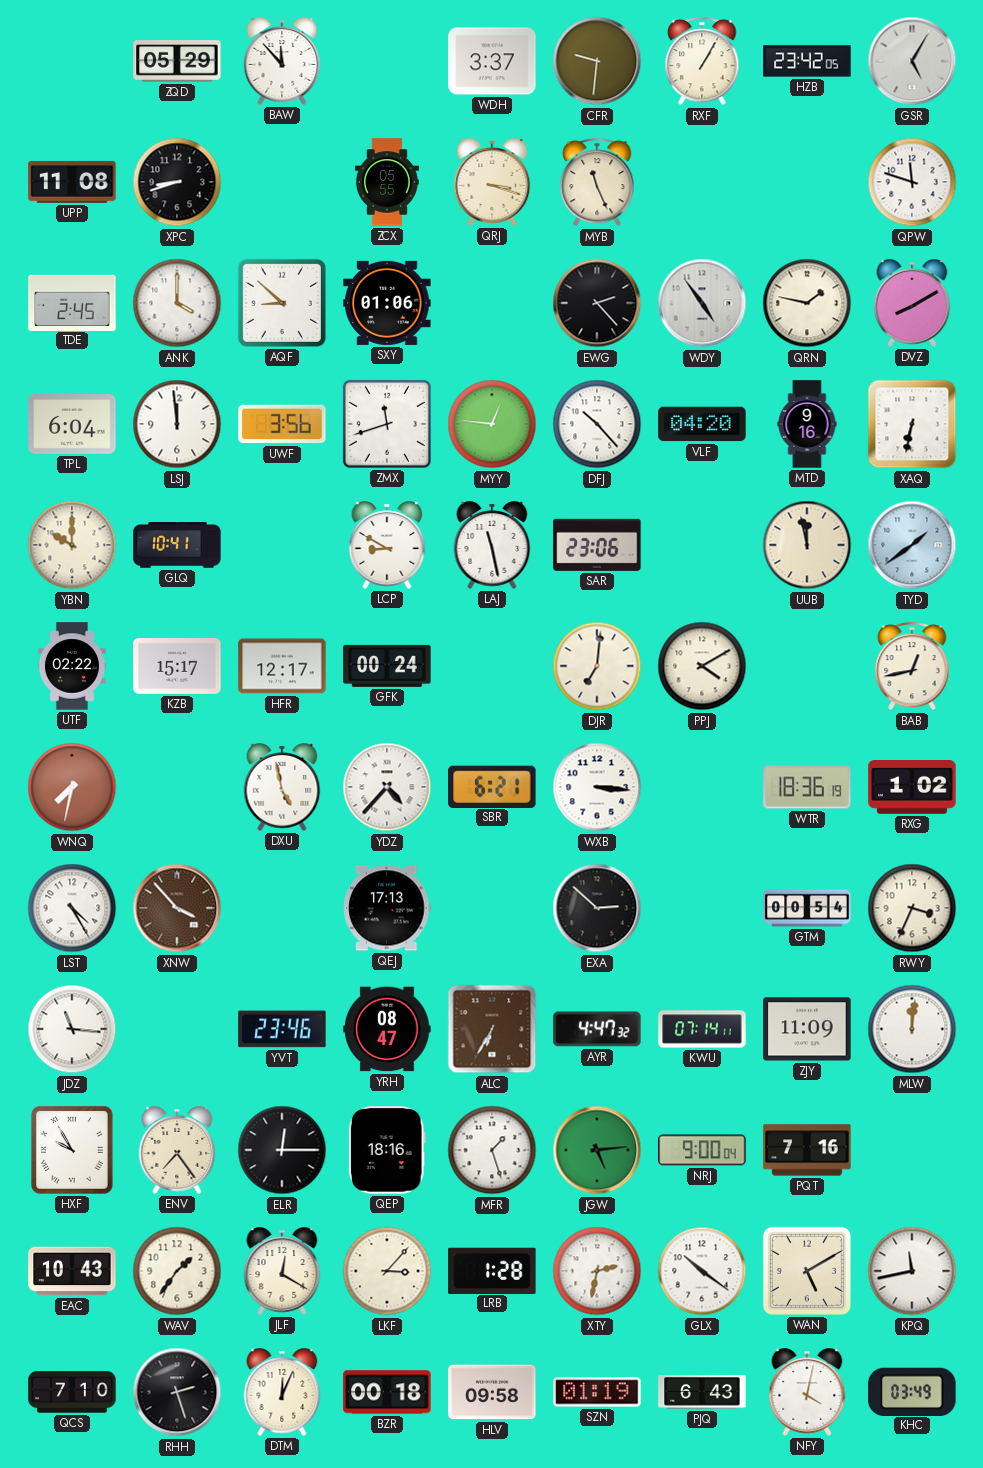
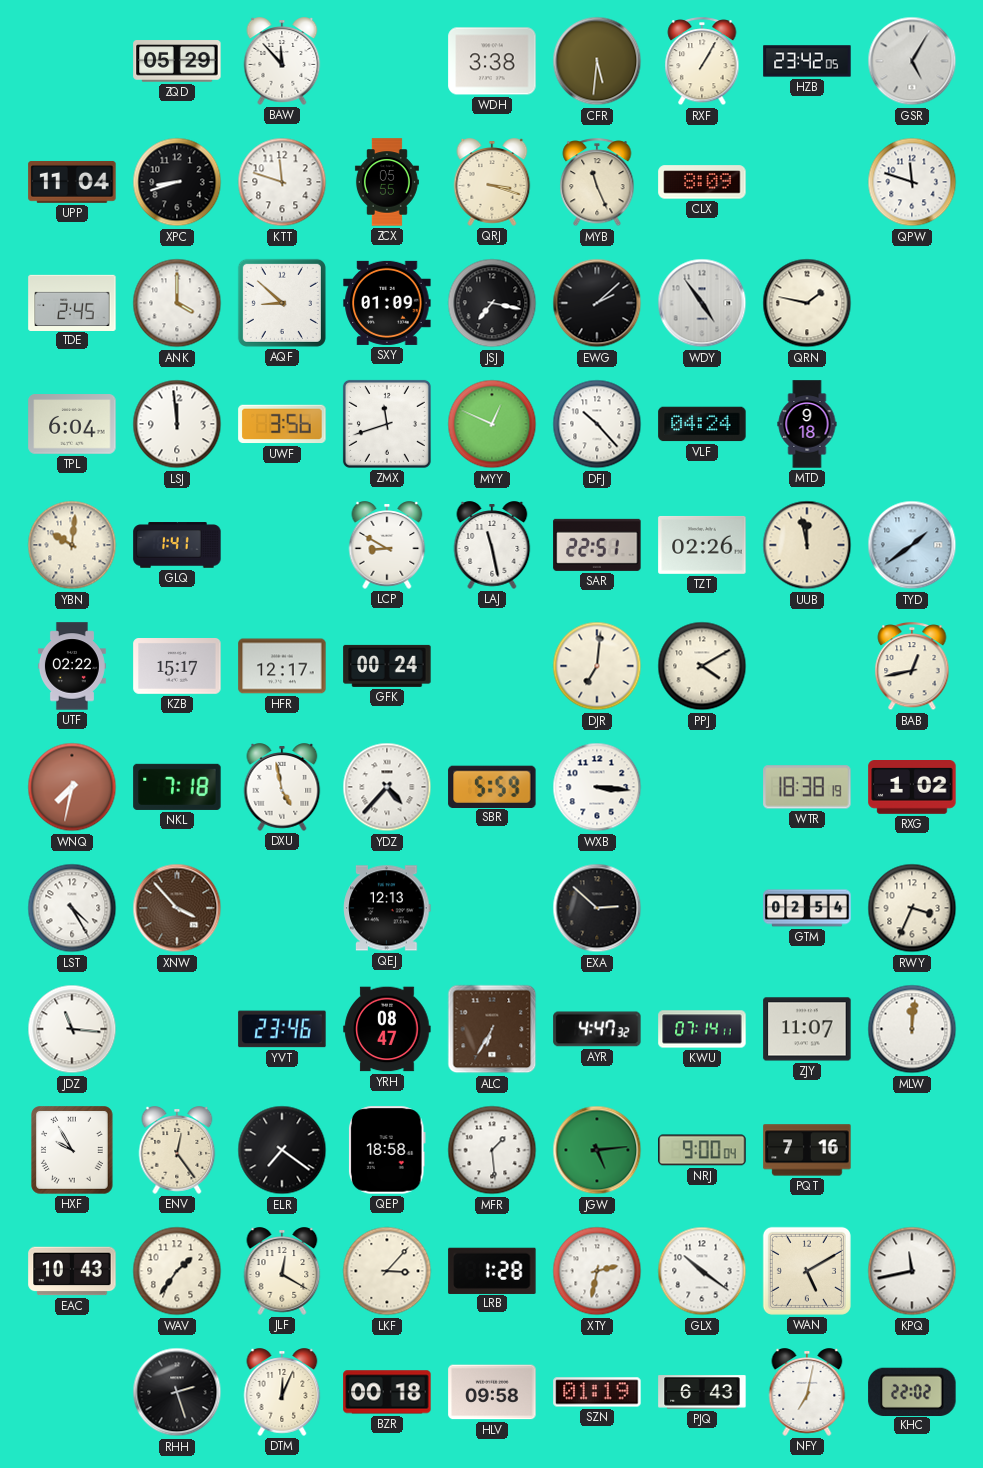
WDH: 3:37 -> 3:38 (492, 61)
CFR: 9:31 -> 5:31 (597, 61)
UPP: 11:08 -> 11:04 (72, 182)
KTT: none -> 11:48 (282, 182)
CLX: none -> 8:09 (702, 182)
SXY: 01:06 -> 01:09 (387, 303)
JSJ: none -> 7:17 (492, 303)
EWG: 2:23 -> 2:08 (597, 303)
DVZ: 8:10 -> none (912, 303)
MYY: 12:46 -> 12:49 (492, 424)
VLF: 04:20 -> 04:24 (702, 424)
MTD: 9:16 -> 9:18 (807, 424)
XAQ: 6:32 -> none (912, 424)
YBN: 10:00 -> 10:01 (72, 545)
GLQ: 10:41 -> 1:41 (177, 545)
SAR: 23:06 -> 22:51 (597, 545)
TZT: none -> 02:26 (702, 545)
NKL: none -> 7:18 (177, 787)
SBR: 6:21 -> 5:59 (492, 786)
WTR: 18:36 -> 18:38 (807, 787)
QEJ: 17:13 -> 12:13 (387, 908)
GTM: 00:54 -> 02:54 (807, 908)
ZJY: 11:09 -> 11:07 (807, 1029)
ENV: 7:24 -> 12:24 (177, 1150)
ELR: 12:15 -> 7:21 (282, 1150)
QEP: 18:16 -> 18:58 (387, 1150)
MFR: 1:27 -> 1:29 (492, 1150)
QCS: 7:10 -> none (72, 1392)
NFY: 4:02 -> 7:02 (807, 1392)
KHC: 03:49 -> 22:02 (912, 1391)
